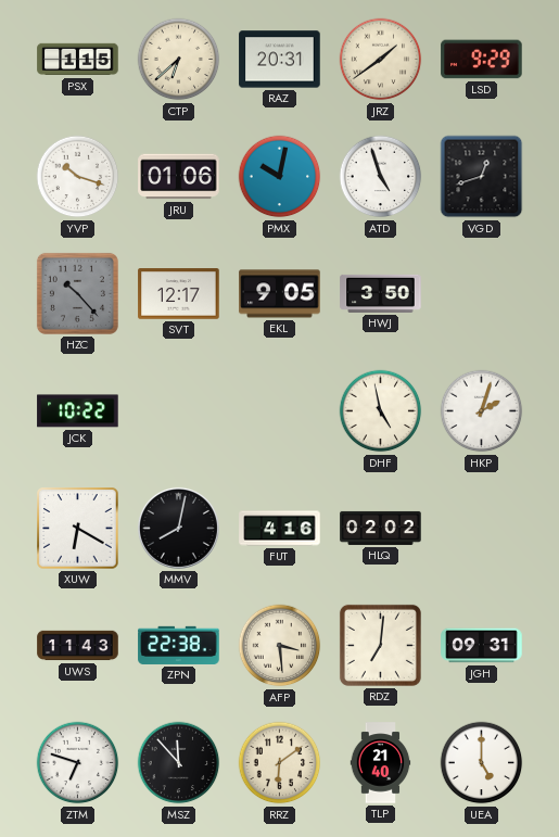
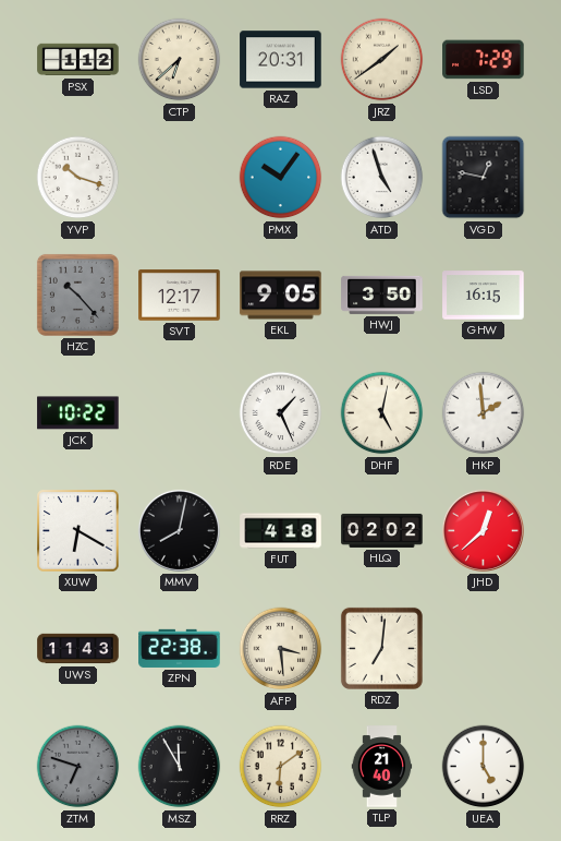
PSX: 1:15 -> 1:12 (78, 60)
LSD: 9:29 -> 7:29 (484, 60)
JRU: 01:06 -> none (179, 177)
PMX: 10:02 -> 10:06 (281, 178)
VGD: 12:42 -> 12:47 (484, 178)
GHW: none -> 16:15 (484, 296)
RDE: none -> 1:26 (281, 413)
DHF: 4:58 -> 5:02 (382, 413)
HKP: 2:03 -> 1:59 (484, 413)
FUT: 4:16 -> 4:18 (281, 531)
JHD: none -> 12:38 (483, 530)
JGH: 09:31 -> none (482, 646)
ZTM dial: white -> grey (78, 767)
MSZ: 11:53 -> 11:55 (180, 767)
